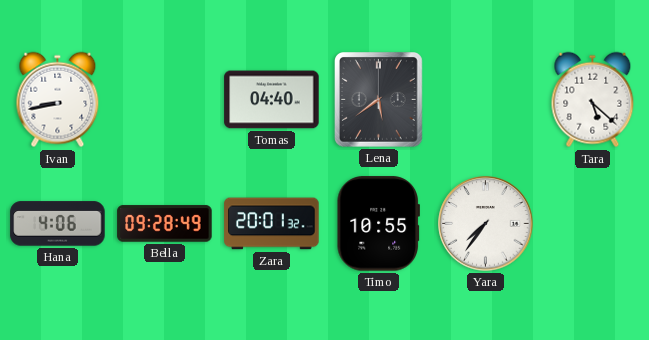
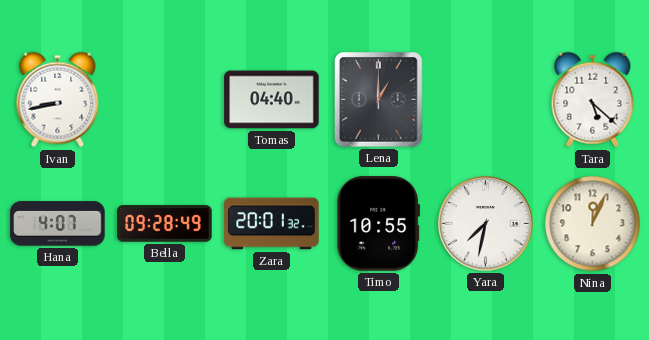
Lena: 5:39 -> 1:00 (379, 100)
Hana: 4:06 -> 4:07 (58, 224)
Yara: 7:36 -> 7:32 (486, 224)
Nina: none -> 12:04 (593, 224)
